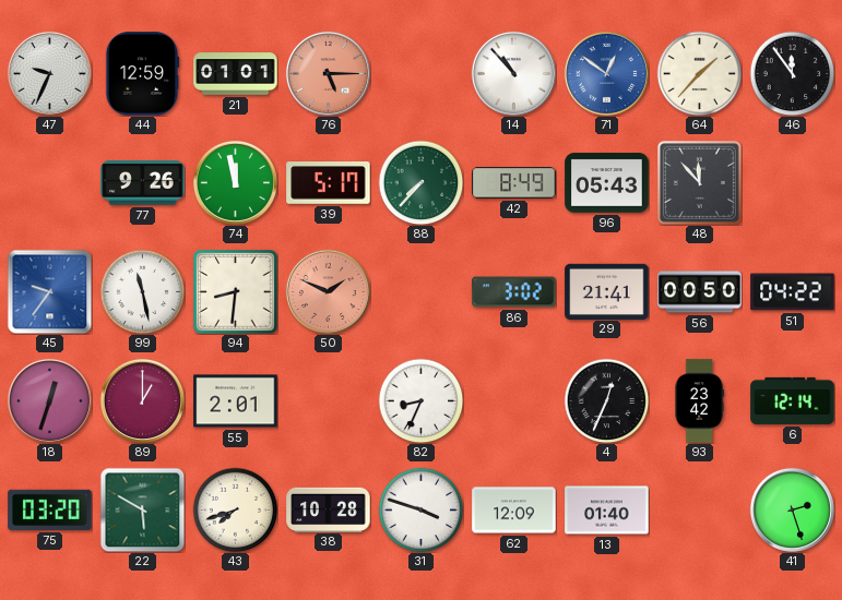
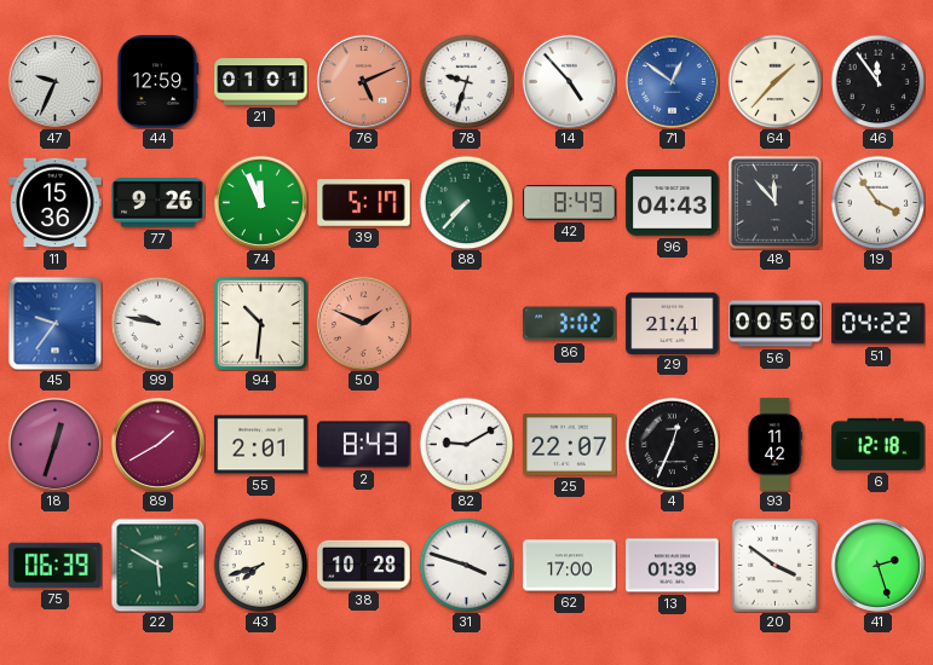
76: 5:15 -> 5:11 (363, 81)
78: none -> 9:33 (466, 81)
14: 10:53 -> 4:53 (569, 81)
11: none -> 15:36 (56, 203)
74: 11:58 -> 11:56 (260, 202)
96: 05:43 -> 04:43 (673, 203)
19: none -> 3:54 (877, 202)
99: 11:28 -> 9:47 (157, 323)
94: 8:31 -> 10:31 (261, 324)
89: 1:00 -> 1:40 (157, 444)
2: none -> 8:43 (364, 445)
82: 8:34 -> 9:10 (466, 444)
25: none -> 22:07 (570, 445)
93: 23:42 -> 11:42 (774, 445)
6: 12:14 -> 12:18 (879, 444)
75: 03:20 -> 06:39 (56, 565)
62: 12:09 -> 17:00 (570, 566)
13: 01:40 -> 01:39 (673, 566)
20: none -> 3:51 (774, 565)
